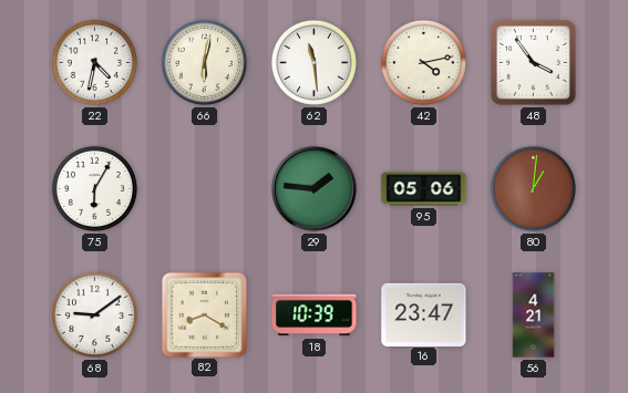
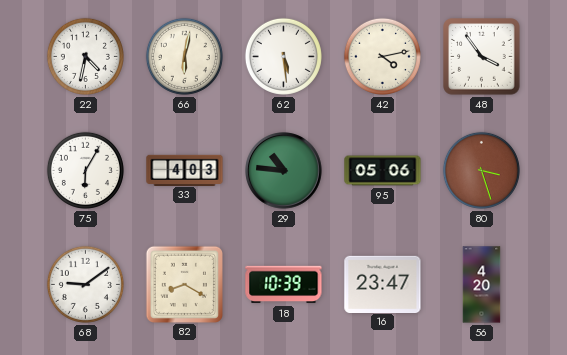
62: 11:29 -> 5:29 (283, 56)
33: none -> 4:03 (185, 170)
29: 1:46 -> 10:46 (284, 171)
80: 1:01 -> 3:27 (481, 170)
56: 4:21 -> 4:20 (482, 285)
